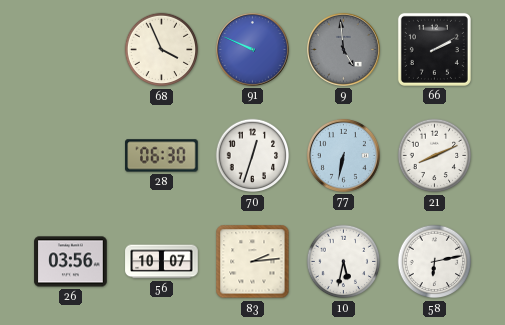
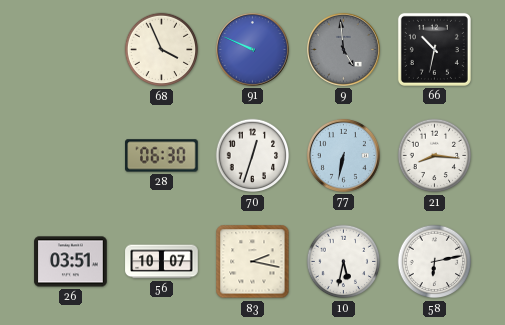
66: 2:10 -> 10:32 (434, 49)
21: 8:11 -> 8:16 (435, 156)
26: 03:56 -> 03:51 (71, 262)
83: 2:14 -> 2:17 (253, 262)
